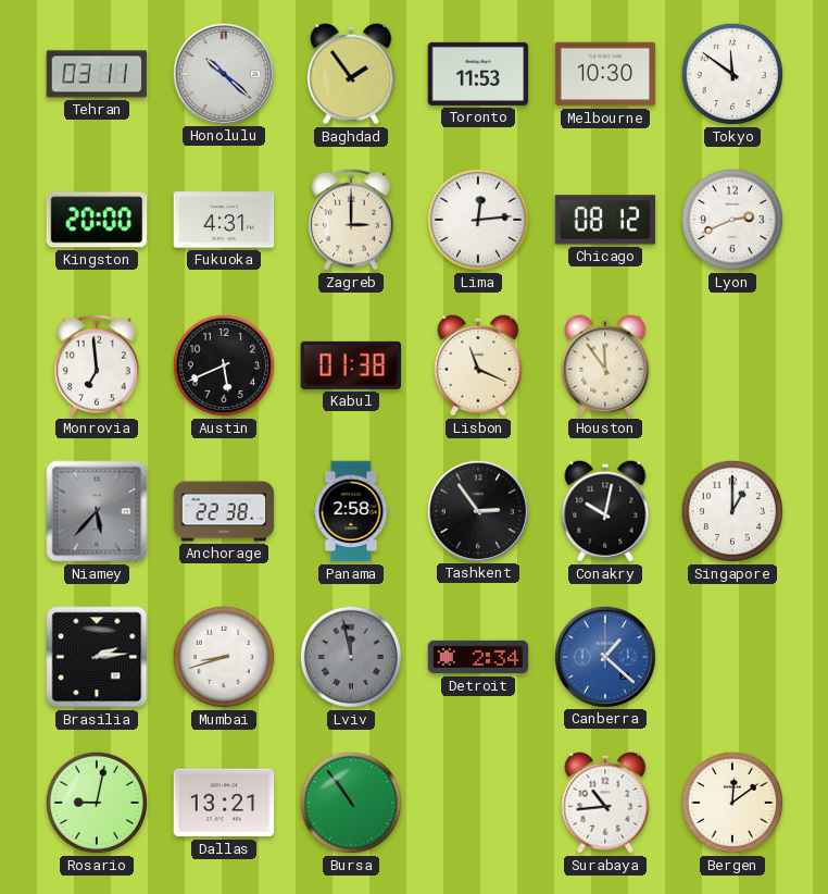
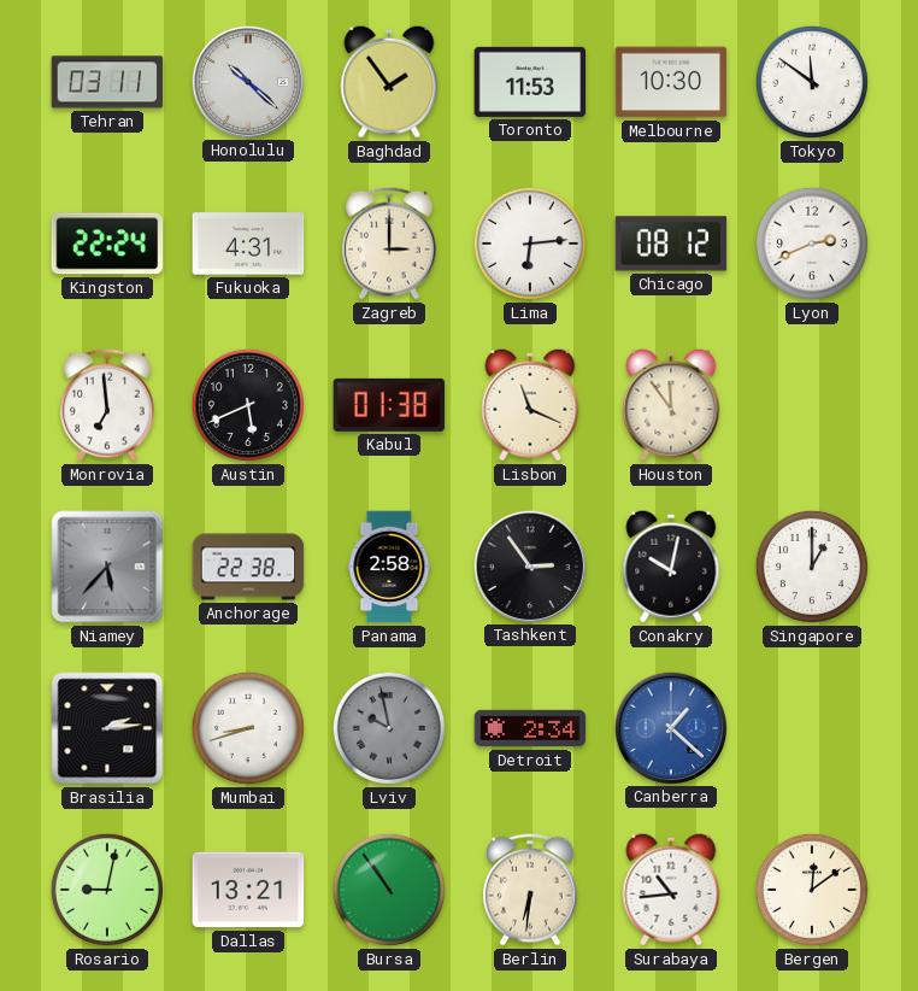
Kingston: 20:00 -> 22:24 (107, 244)
Lima: 12:14 -> 6:14 (530, 244)
Lviv: 11:58 -> 9:58 (389, 728)
Berlin: none -> 6:31 (531, 890)
